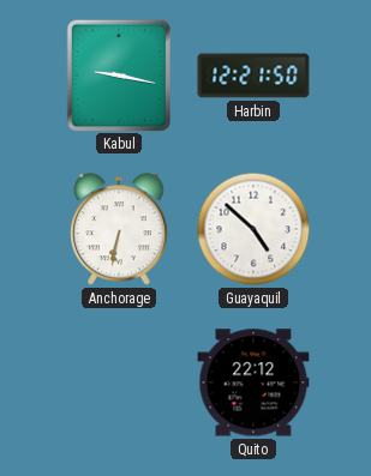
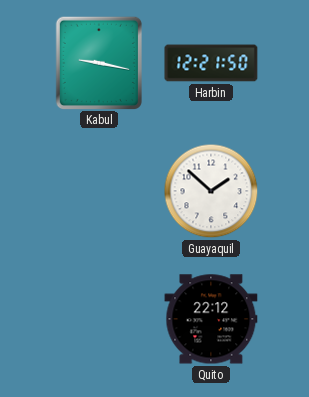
Anchorage: 6:32 -> none (119, 230)
Guayaquil: 4:52 -> 1:52 (211, 191)
